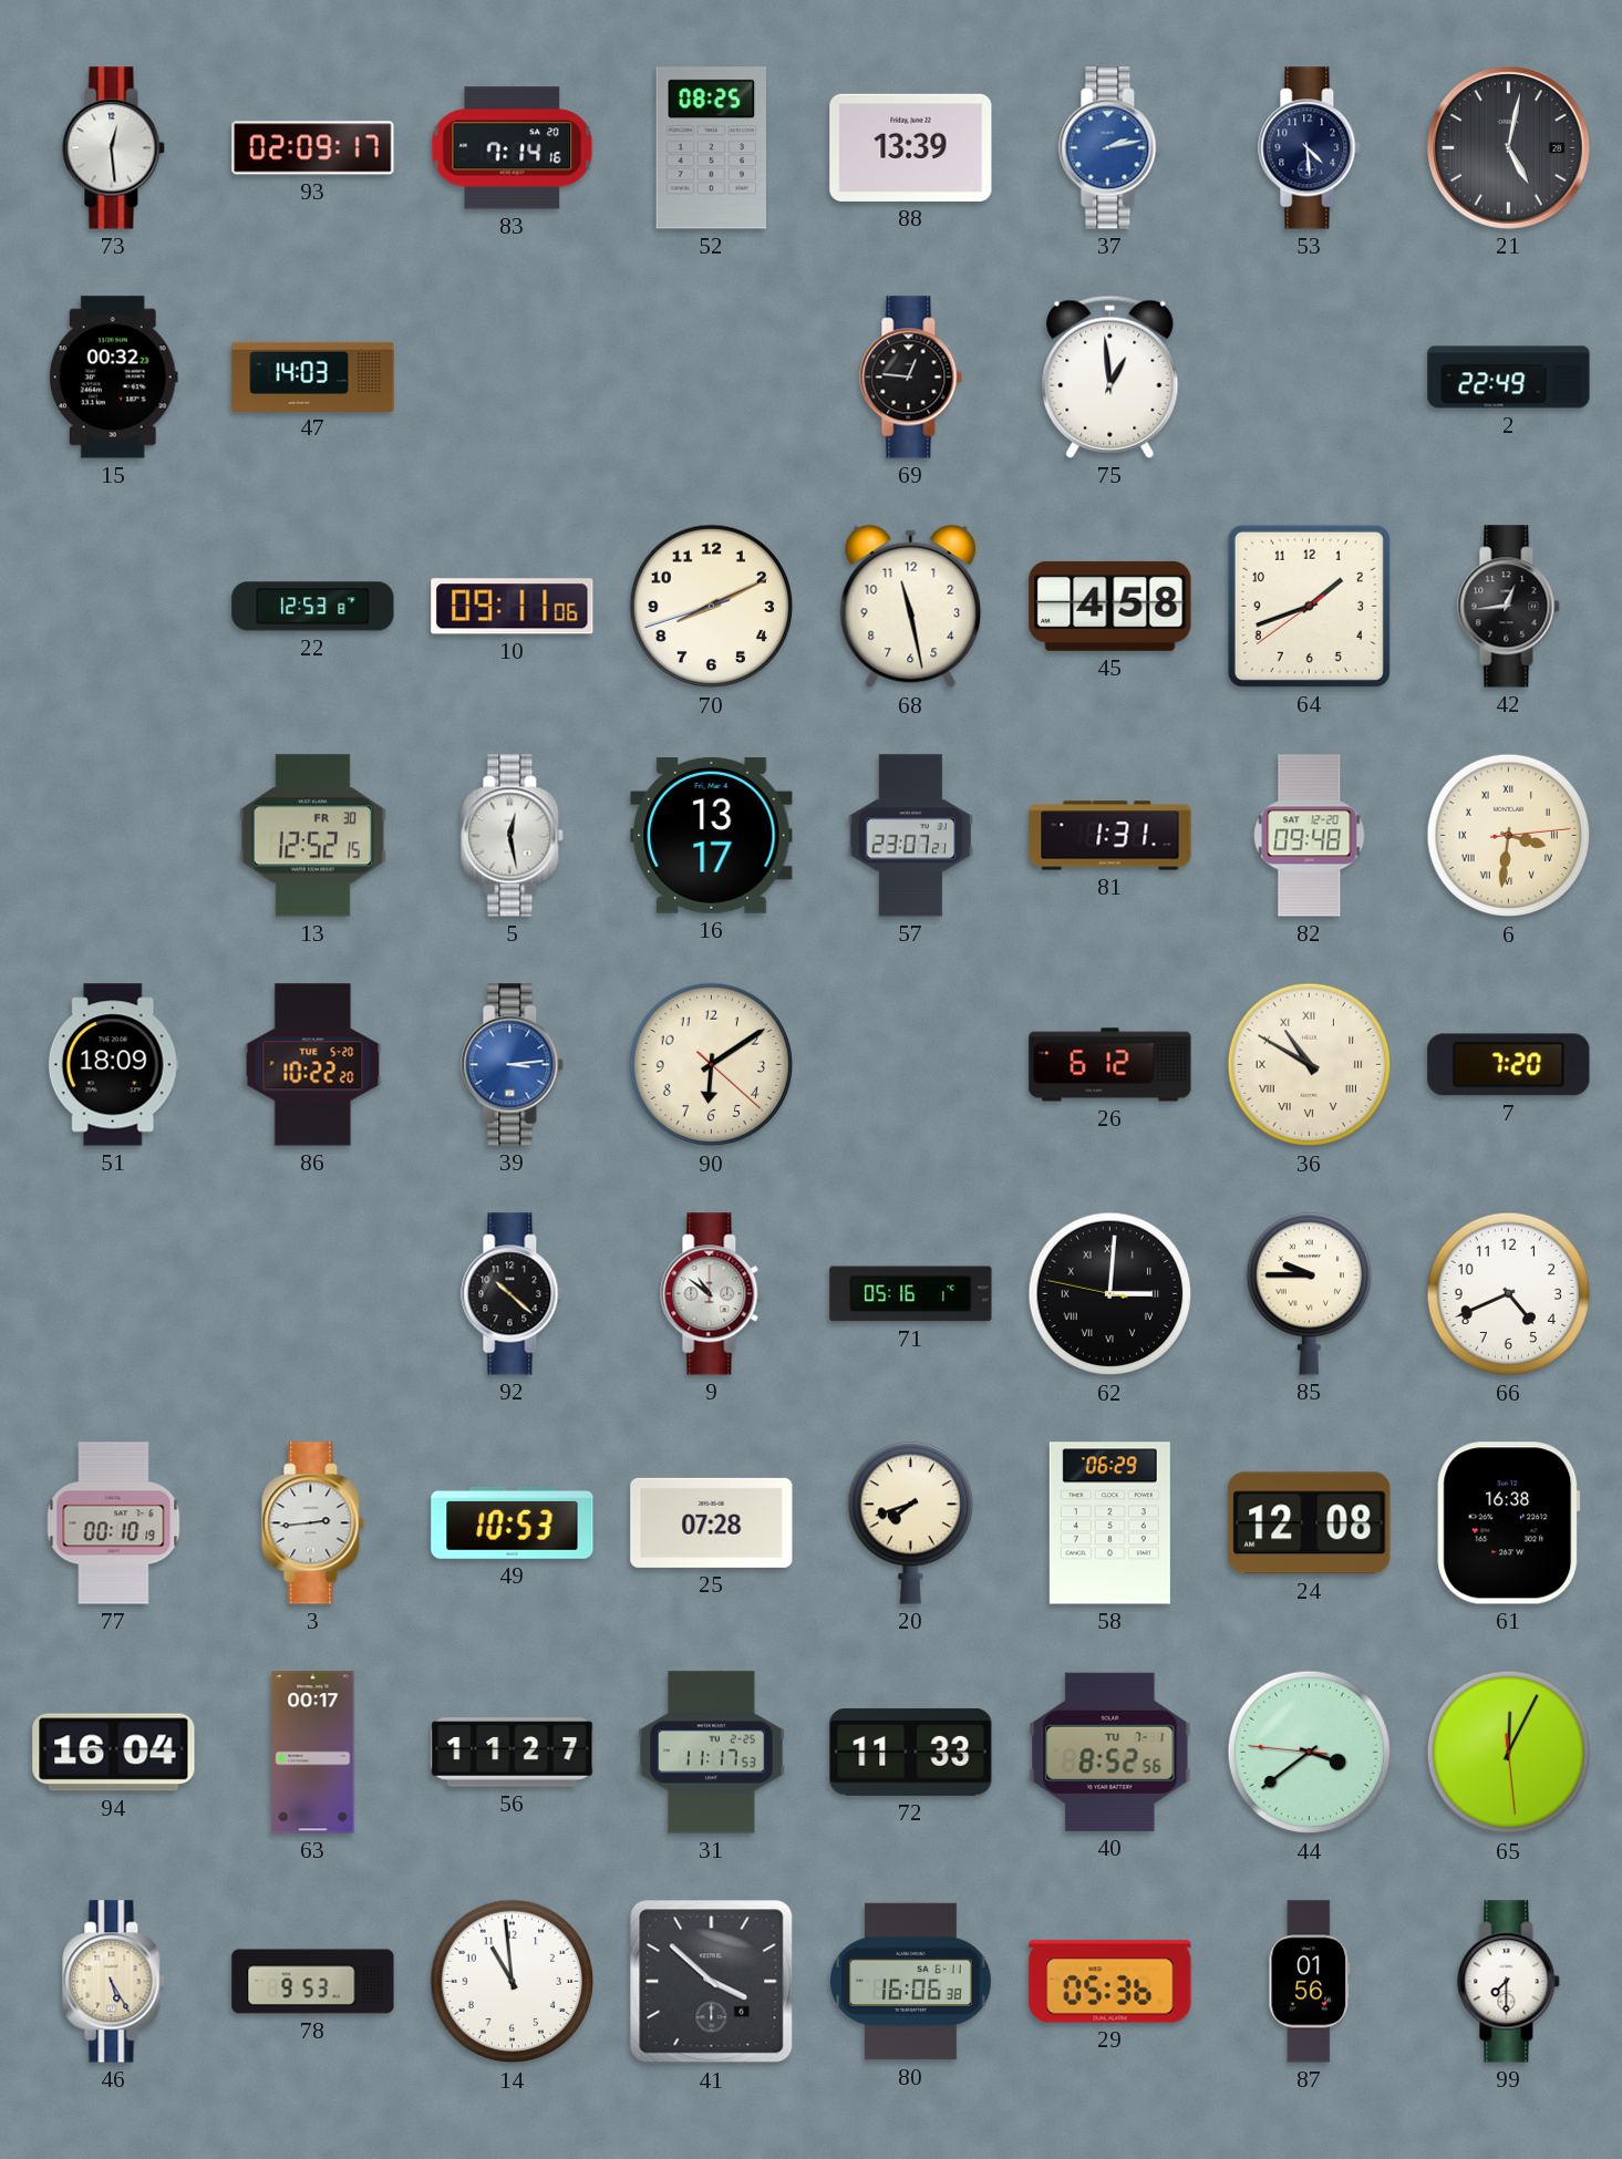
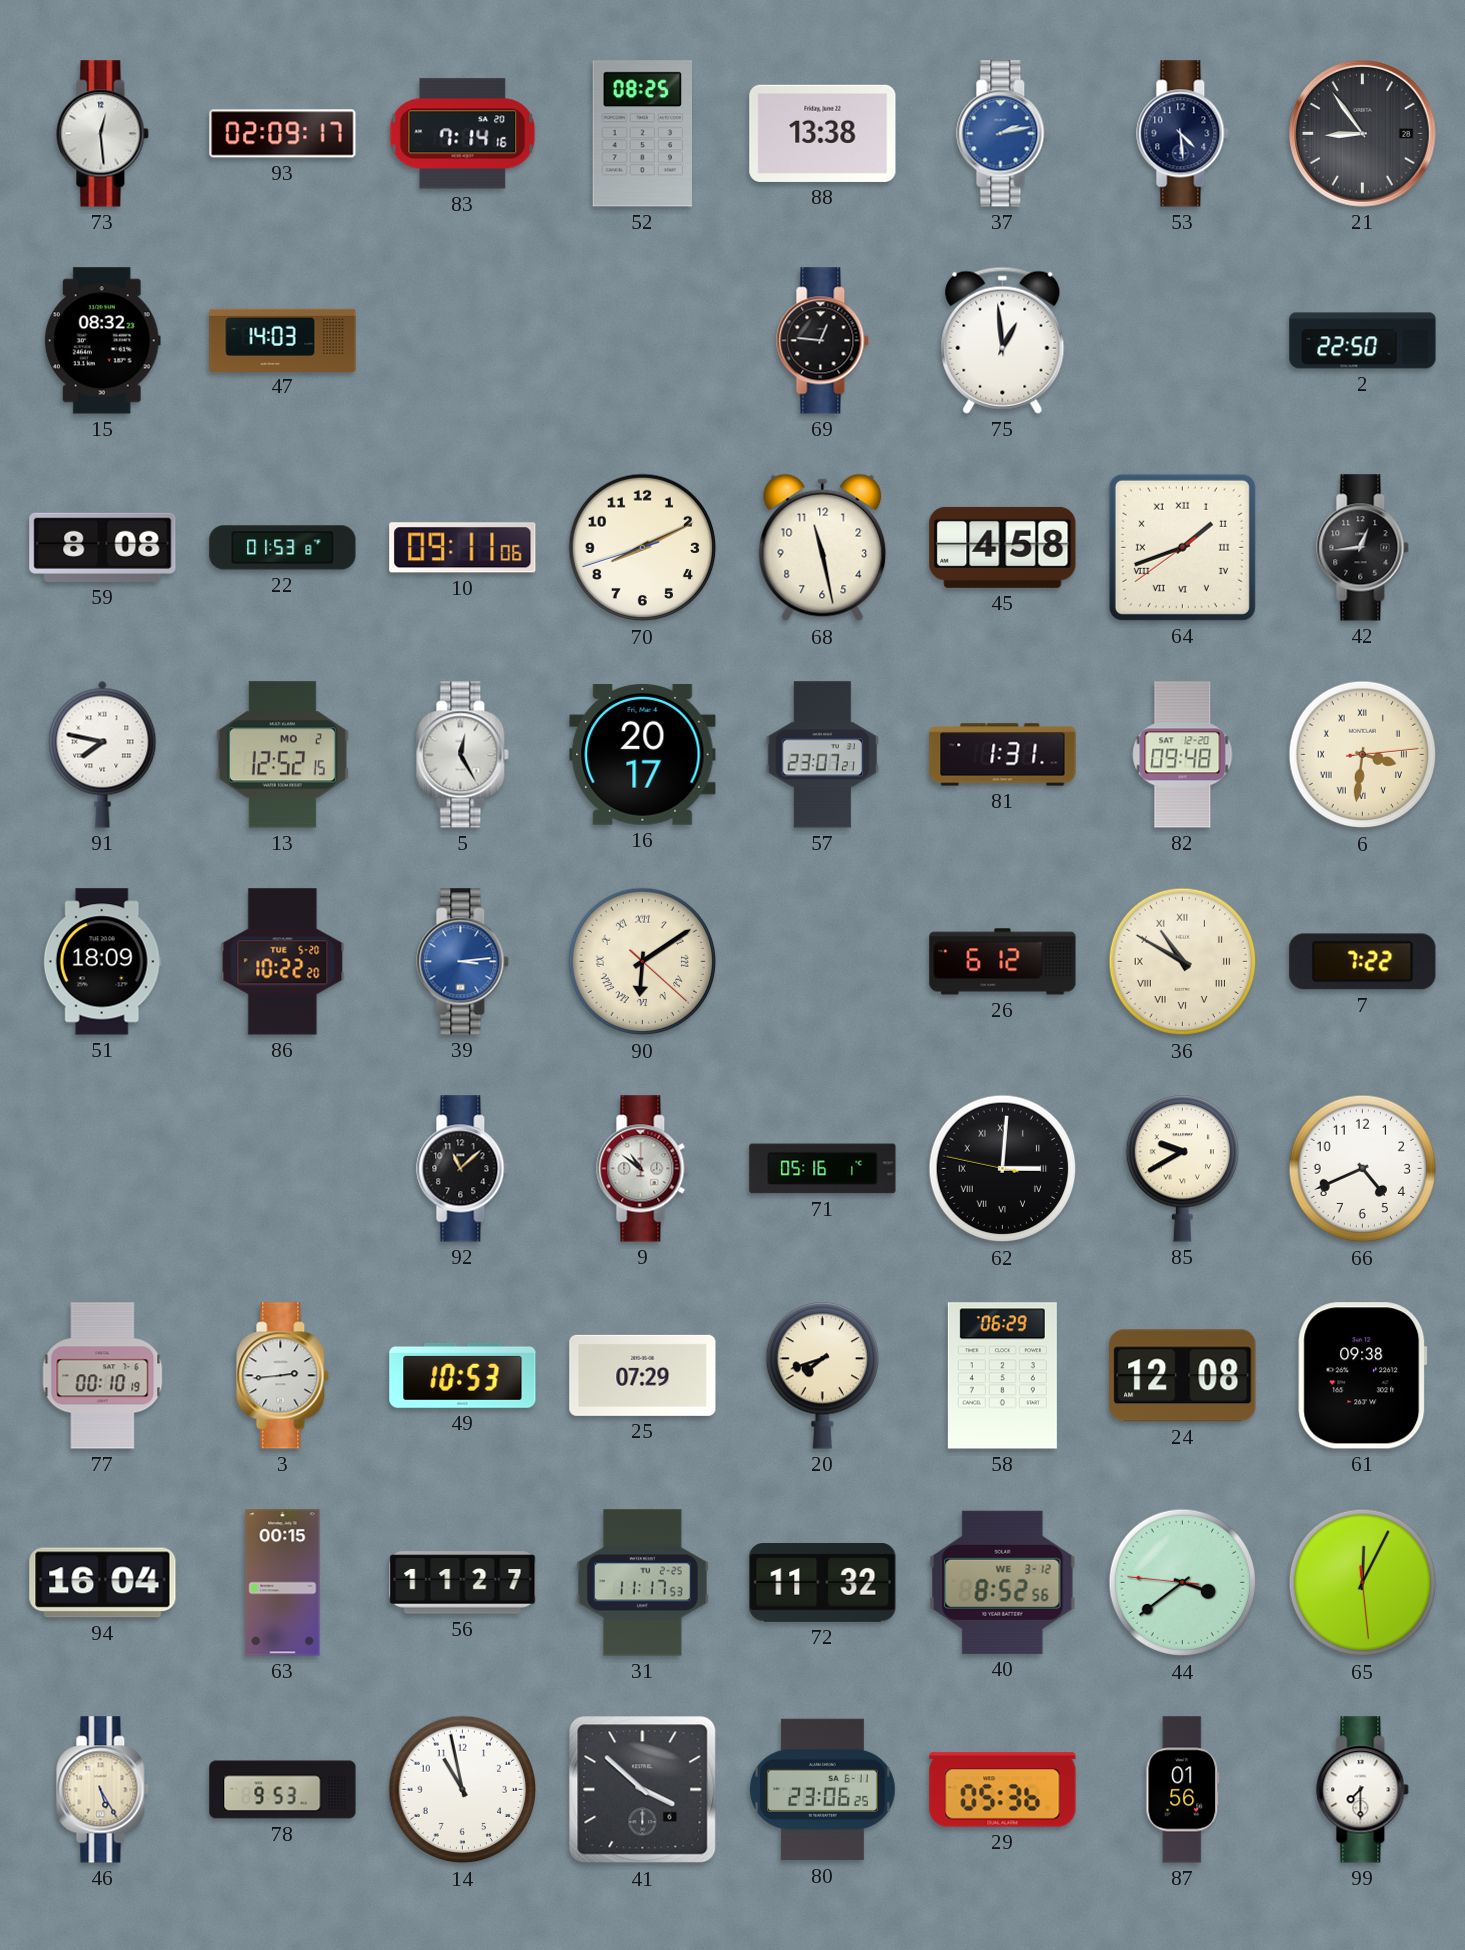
88: 13:39 -> 13:38 (823, 133)
21: 5:02 -> 8:54 (1363, 134)
15: 00:32 -> 08:32 (102, 341)
2: 22:49 -> 22:50 (1363, 341)
59: none -> 8:08 (103, 547)
22: 12:53 -> 01:53 (283, 548)
64 numerals: Arabic -> Roman (1182, 547)
91: none -> 7:47 (103, 754)
13 date: FR 30 -> MO 2 (282, 755)
5: 12:28 -> 12:25 (463, 755)
16: 13:17 -> 20:17 (643, 754)
90 numerals: Arabic -> Roman (643, 962)
7: 7:20 -> 7:22 (1363, 962)
92: 10:22 -> 11:08 (463, 1169)
85: 9:45 -> 9:40 (1182, 1169)
25: 07:28 -> 07:29 (643, 1375)
61: 16:38 -> 09:38 (1363, 1376)
63: 00:17 -> 00:15 (283, 1583)
72: 11:33 -> 11:32 (823, 1583)
40 date: TU 7-1 -> WE 3-12 (1003, 1582)
14: 10:59 -> 10:58 (463, 1790)
80: 16:06 -> 23:06 (823, 1790)
